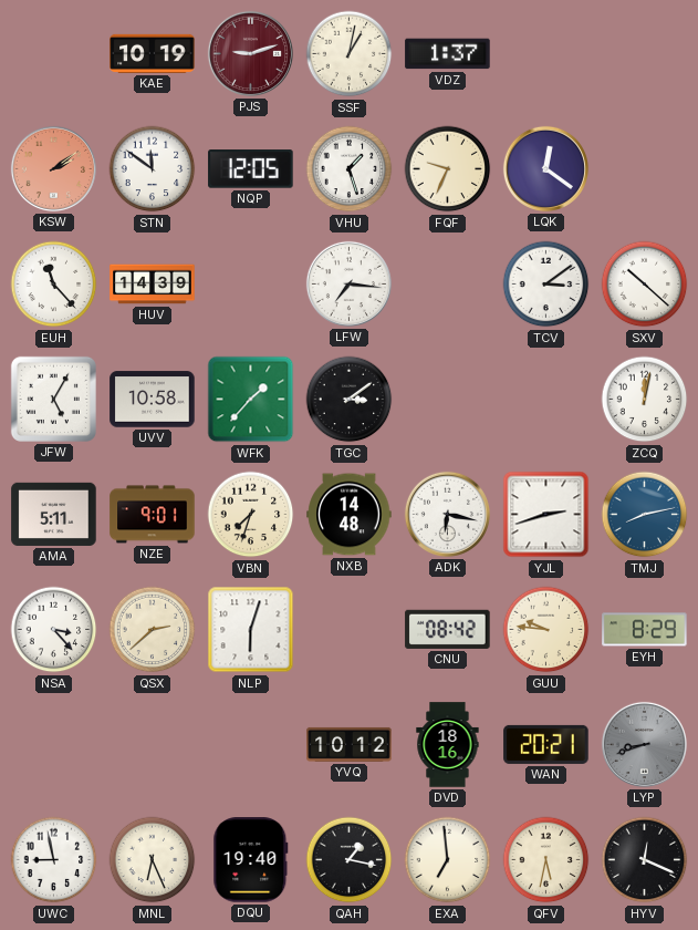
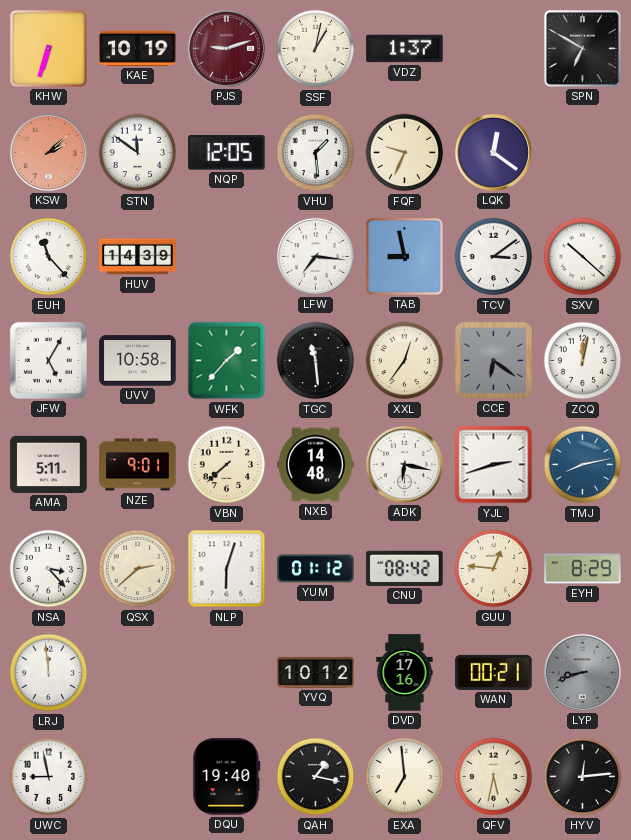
KHW: none -> 6:33 (48, 48)
SPN: none -> 6:50 (582, 48)
KSW: 2:09 -> 2:08 (48, 152)
VHU: 1:27 -> 1:29 (316, 153)
TAB: none -> 8:58 (404, 256)
TGC: 3:09 -> 11:29 (316, 361)
XXL: none -> 12:36 (405, 361)
CCE: none -> 6:21 (493, 360)
VBN: 7:33 -> 7:38 (227, 465)
YUM: none -> 01:12 (316, 569)
GUU: 9:46 -> 12:46 (494, 569)
LRJ: none -> 11:59 (49, 673)
DVD: 18:16 -> 17:16 (405, 673)
WAN: 20:21 -> 00:21 (494, 672)
MNL: 6:26 -> none (153, 860)
HYV: 12:19 -> 12:14 (583, 777)
